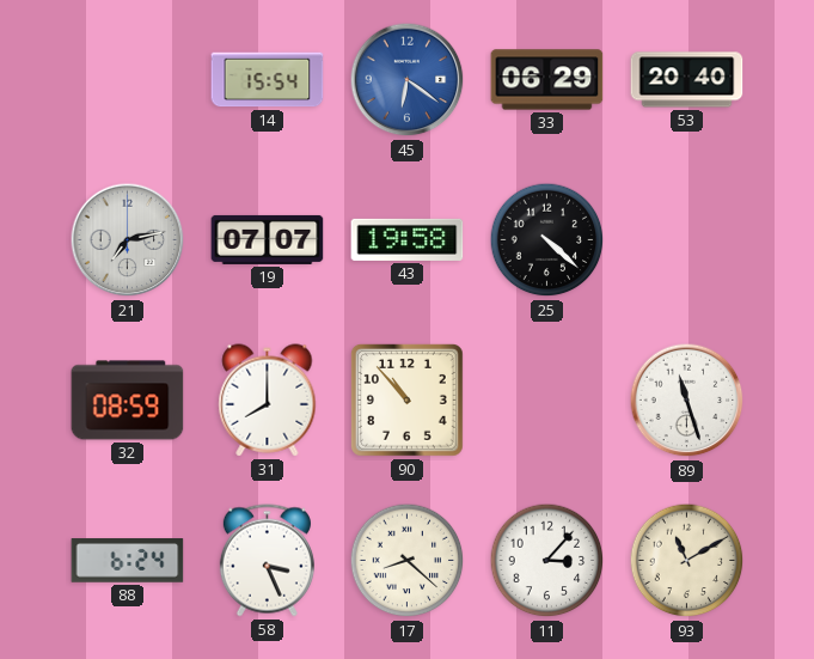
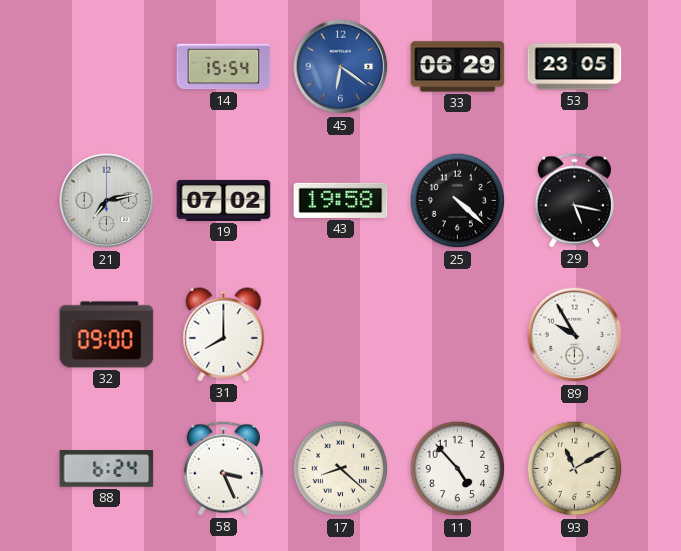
53: 20:40 -> 23:05 (575, 67)
19: 07:07 -> 07:02 (224, 200)
29: none -> 5:17 (574, 201)
32: 08:59 -> 09:00 (107, 335)
90: 10:53 -> none (408, 401)
89: 11:27 -> 9:55 (575, 335)
11: 3:07 -> 4:53 (458, 469)
